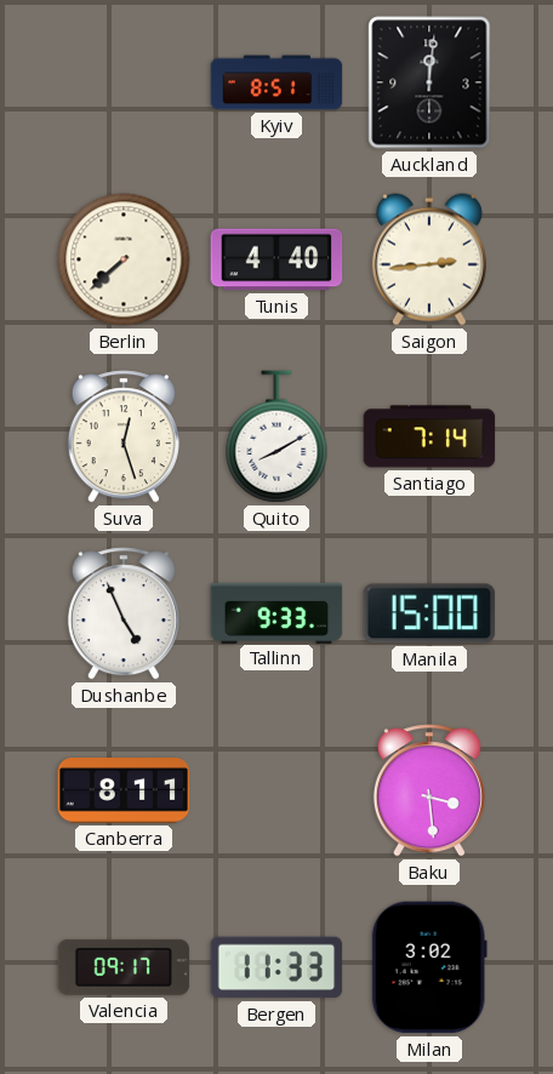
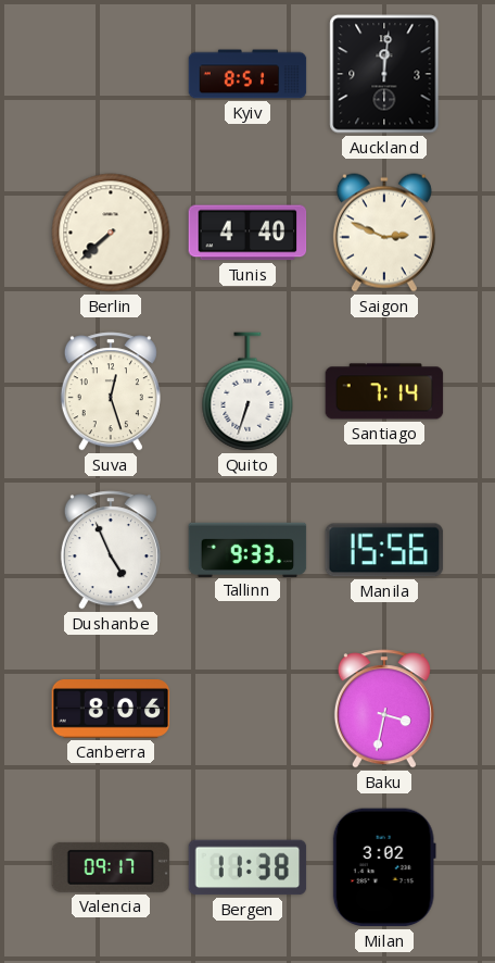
Saigon: 2:44 -> 2:49 (384, 233)
Quito: 8:10 -> 6:33 (247, 391)
Manila: 15:00 -> 15:56 (384, 550)
Canberra: 8:11 -> 8:06 (111, 710)
Baku: 3:29 -> 3:32 (384, 709)
Bergen: 11:33 -> 11:38 (247, 867)
